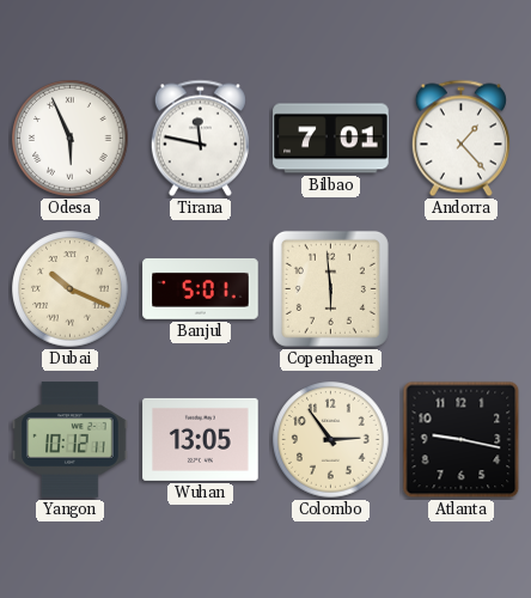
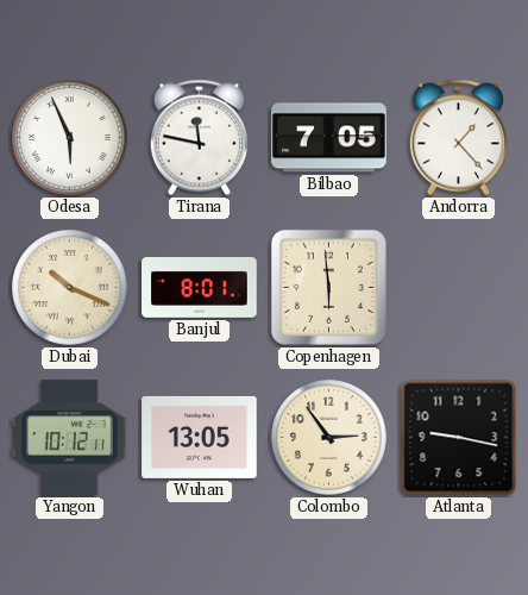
Bilbao: 7:01 -> 7:05 (329, 138)
Banjul: 5:01 -> 8:01 (200, 288)
